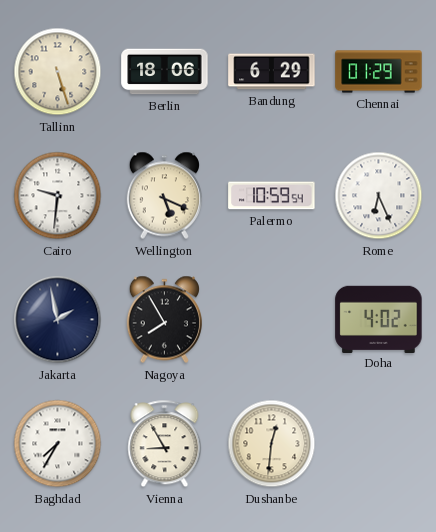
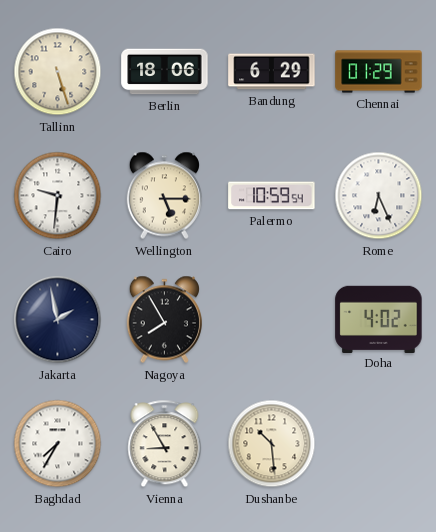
Wellington: 5:19 -> 5:15 (164, 196)
Dushanbe: 12:31 -> 10:29 (272, 444)
